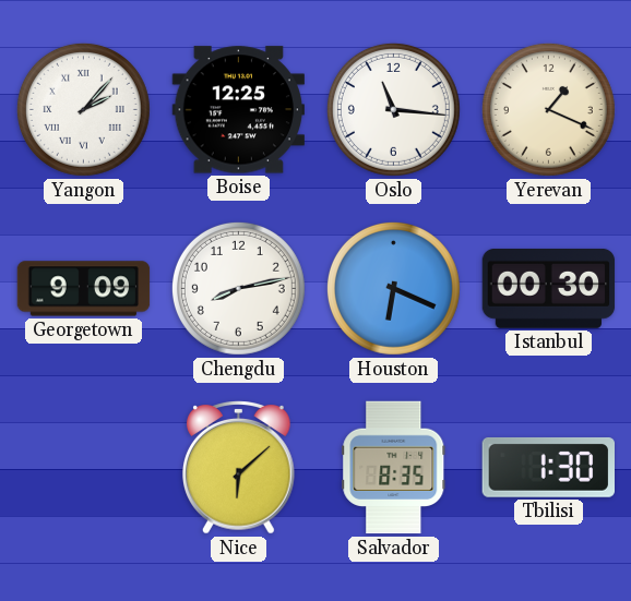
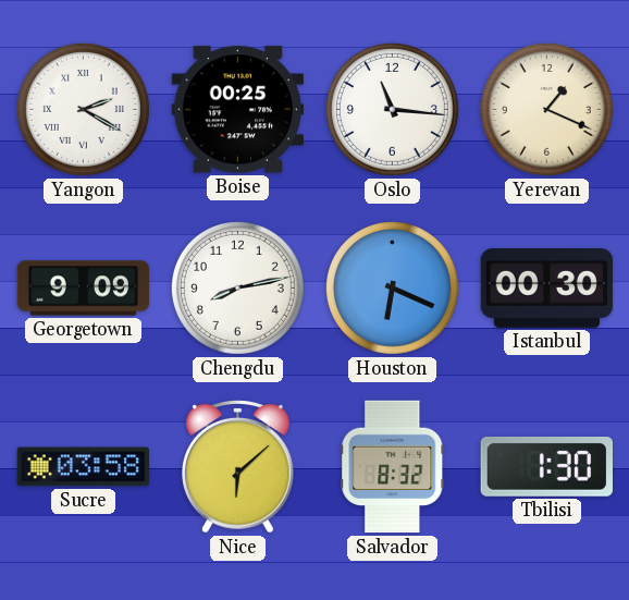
Yangon: 2:07 -> 2:20 (83, 109)
Boise: 12:25 -> 00:25 (237, 110)
Sucre: none -> 03:58 (84, 467)
Salvador: 8:35 -> 8:32 (393, 467)
